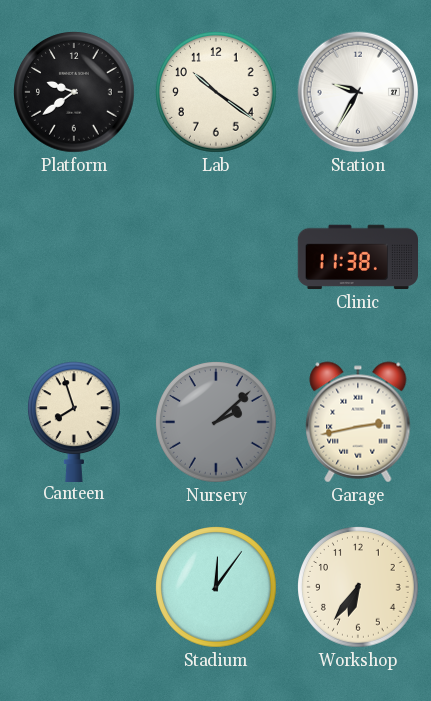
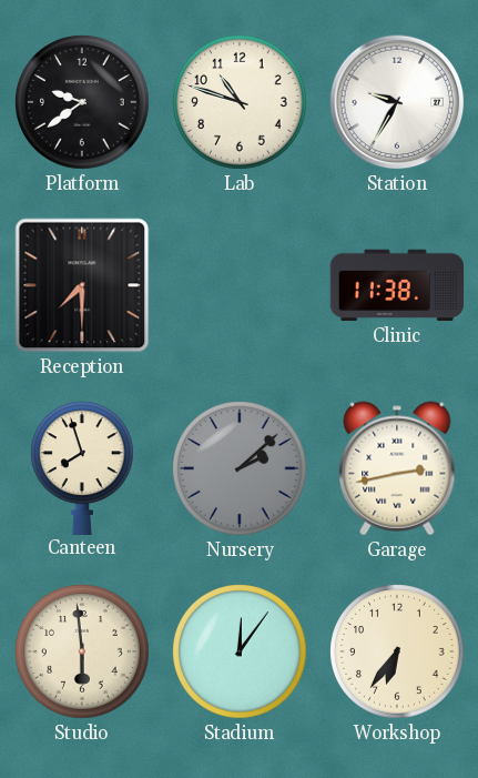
Lab: 10:21 -> 10:48 (241, 103)
Reception: none -> 7:30 (82, 285)
Studio: none -> 5:59 (83, 653)
